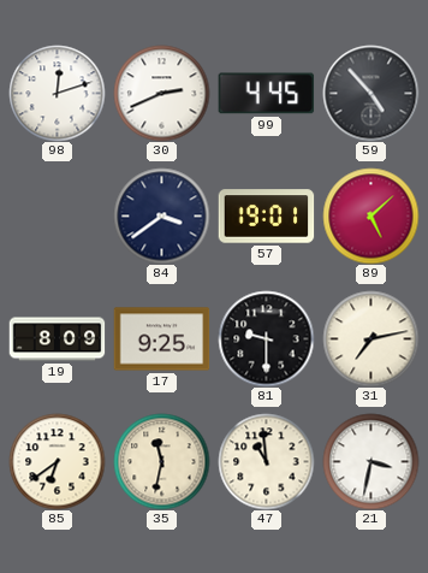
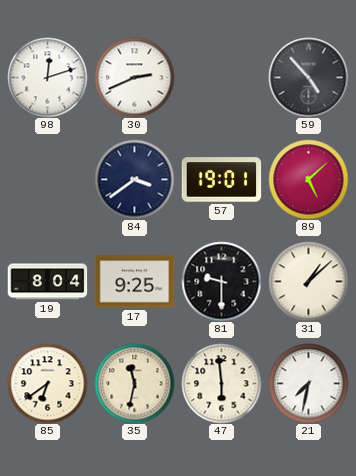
99: 4:45 -> none (266, 94)
19: 8:09 -> 8:04 (47, 282)
31: 7:13 -> 1:08 (308, 281)
47: 10:59 -> 5:59 (221, 383)
21: 3:32 -> 7:32 (308, 383)
